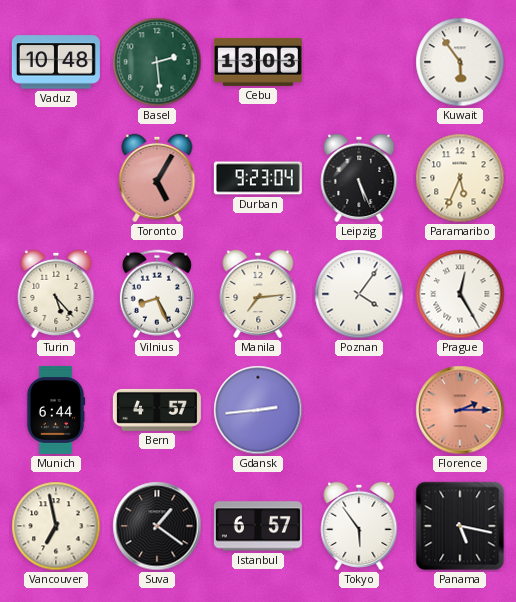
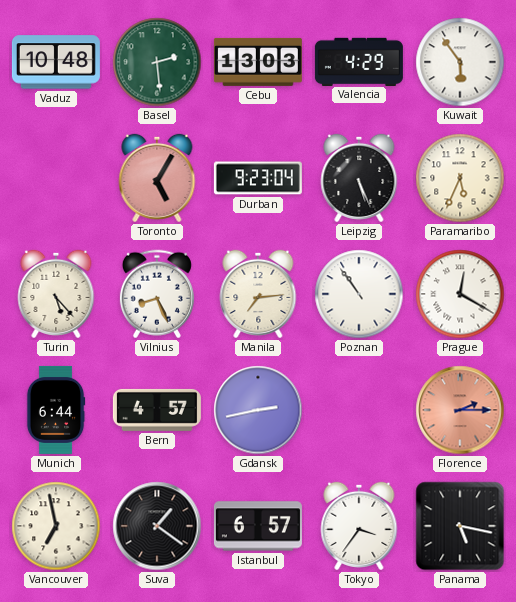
Valencia: none -> 4:29 (359, 61)
Poznan: 4:06 -> 10:54 (359, 294)
Prague: 12:25 -> 12:20 (460, 294)
Gdansk: 2:44 -> 2:43 (258, 410)
Tokyo: 5:54 -> 3:36 (359, 526)
